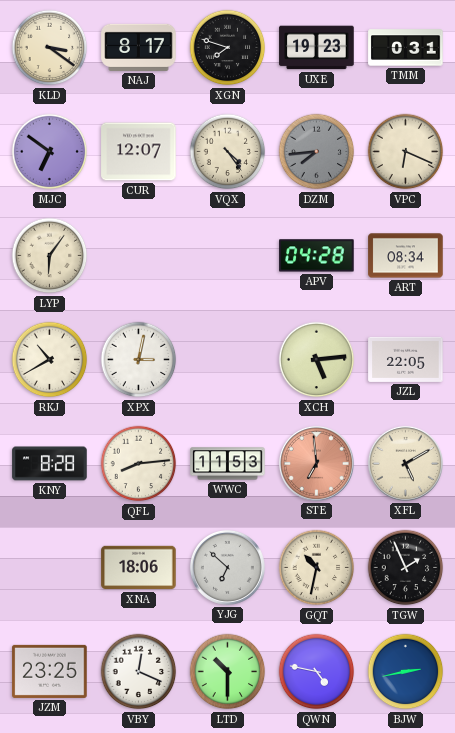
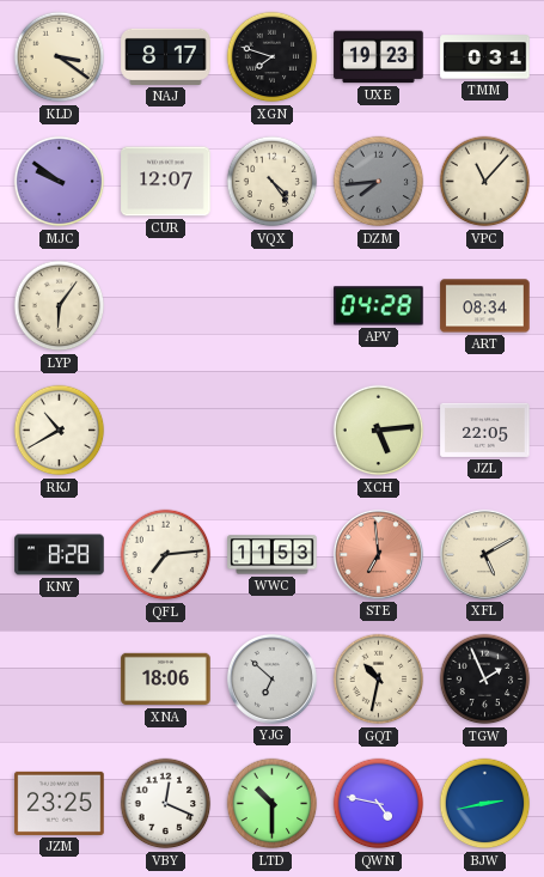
MJC: 6:51 -> 9:51 (60, 182)
VPC: 6:19 -> 11:07 (485, 182)
XPX: 3:02 -> none (139, 360)
QFL: 8:14 -> 7:14 (166, 555)
